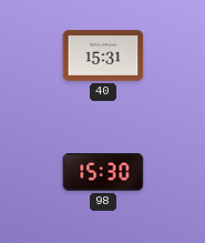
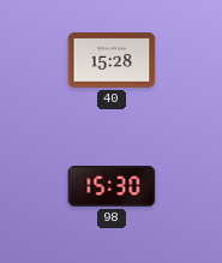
40: 15:31 -> 15:28 (112, 61)
